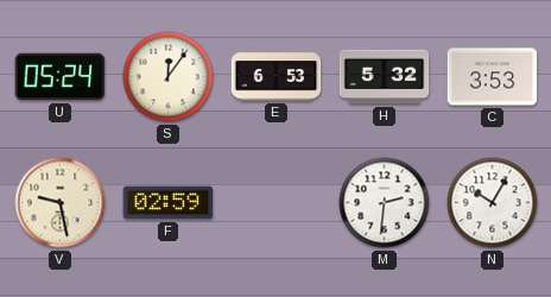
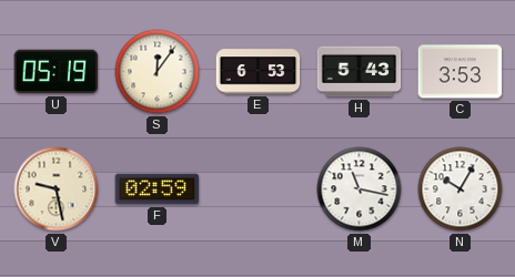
U: 05:24 -> 05:19 (57, 72)
H: 5:32 -> 5:43 (360, 72)
M: 2:31 -> 11:17 (360, 189)
